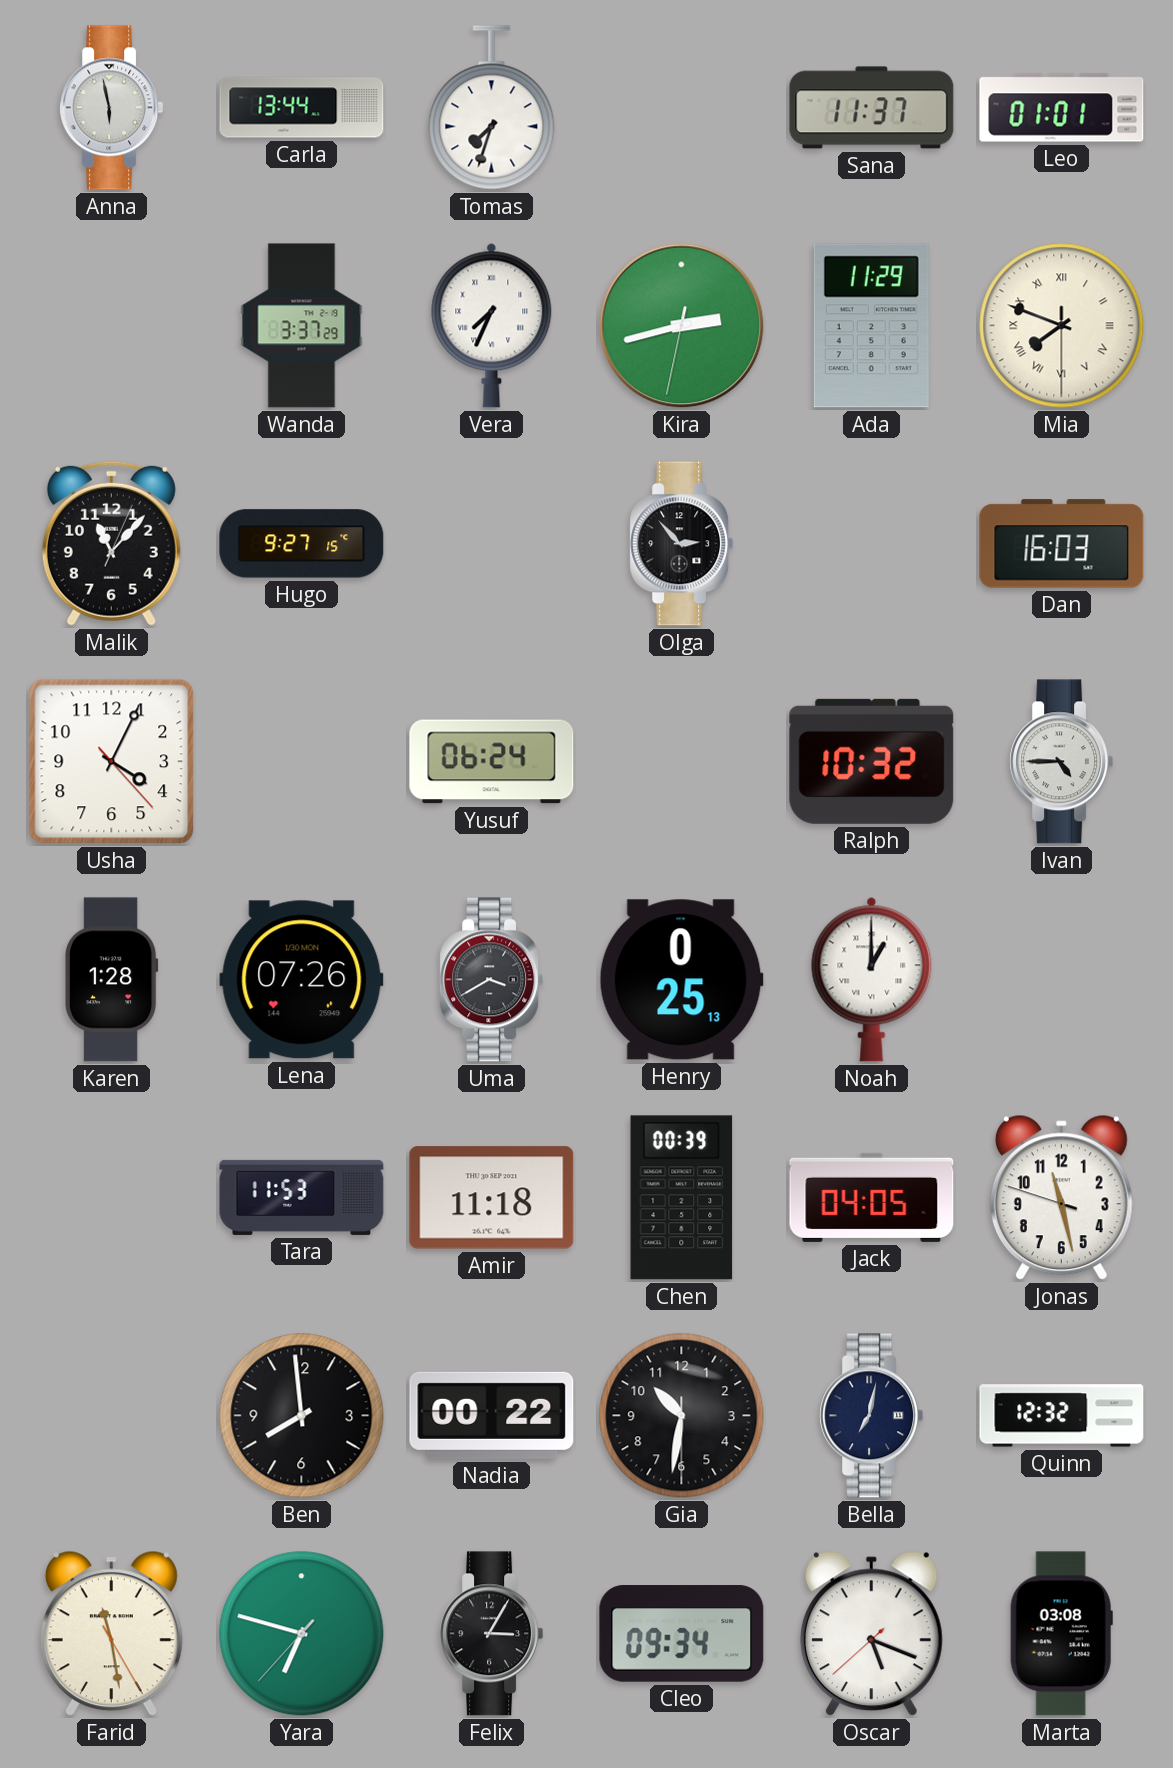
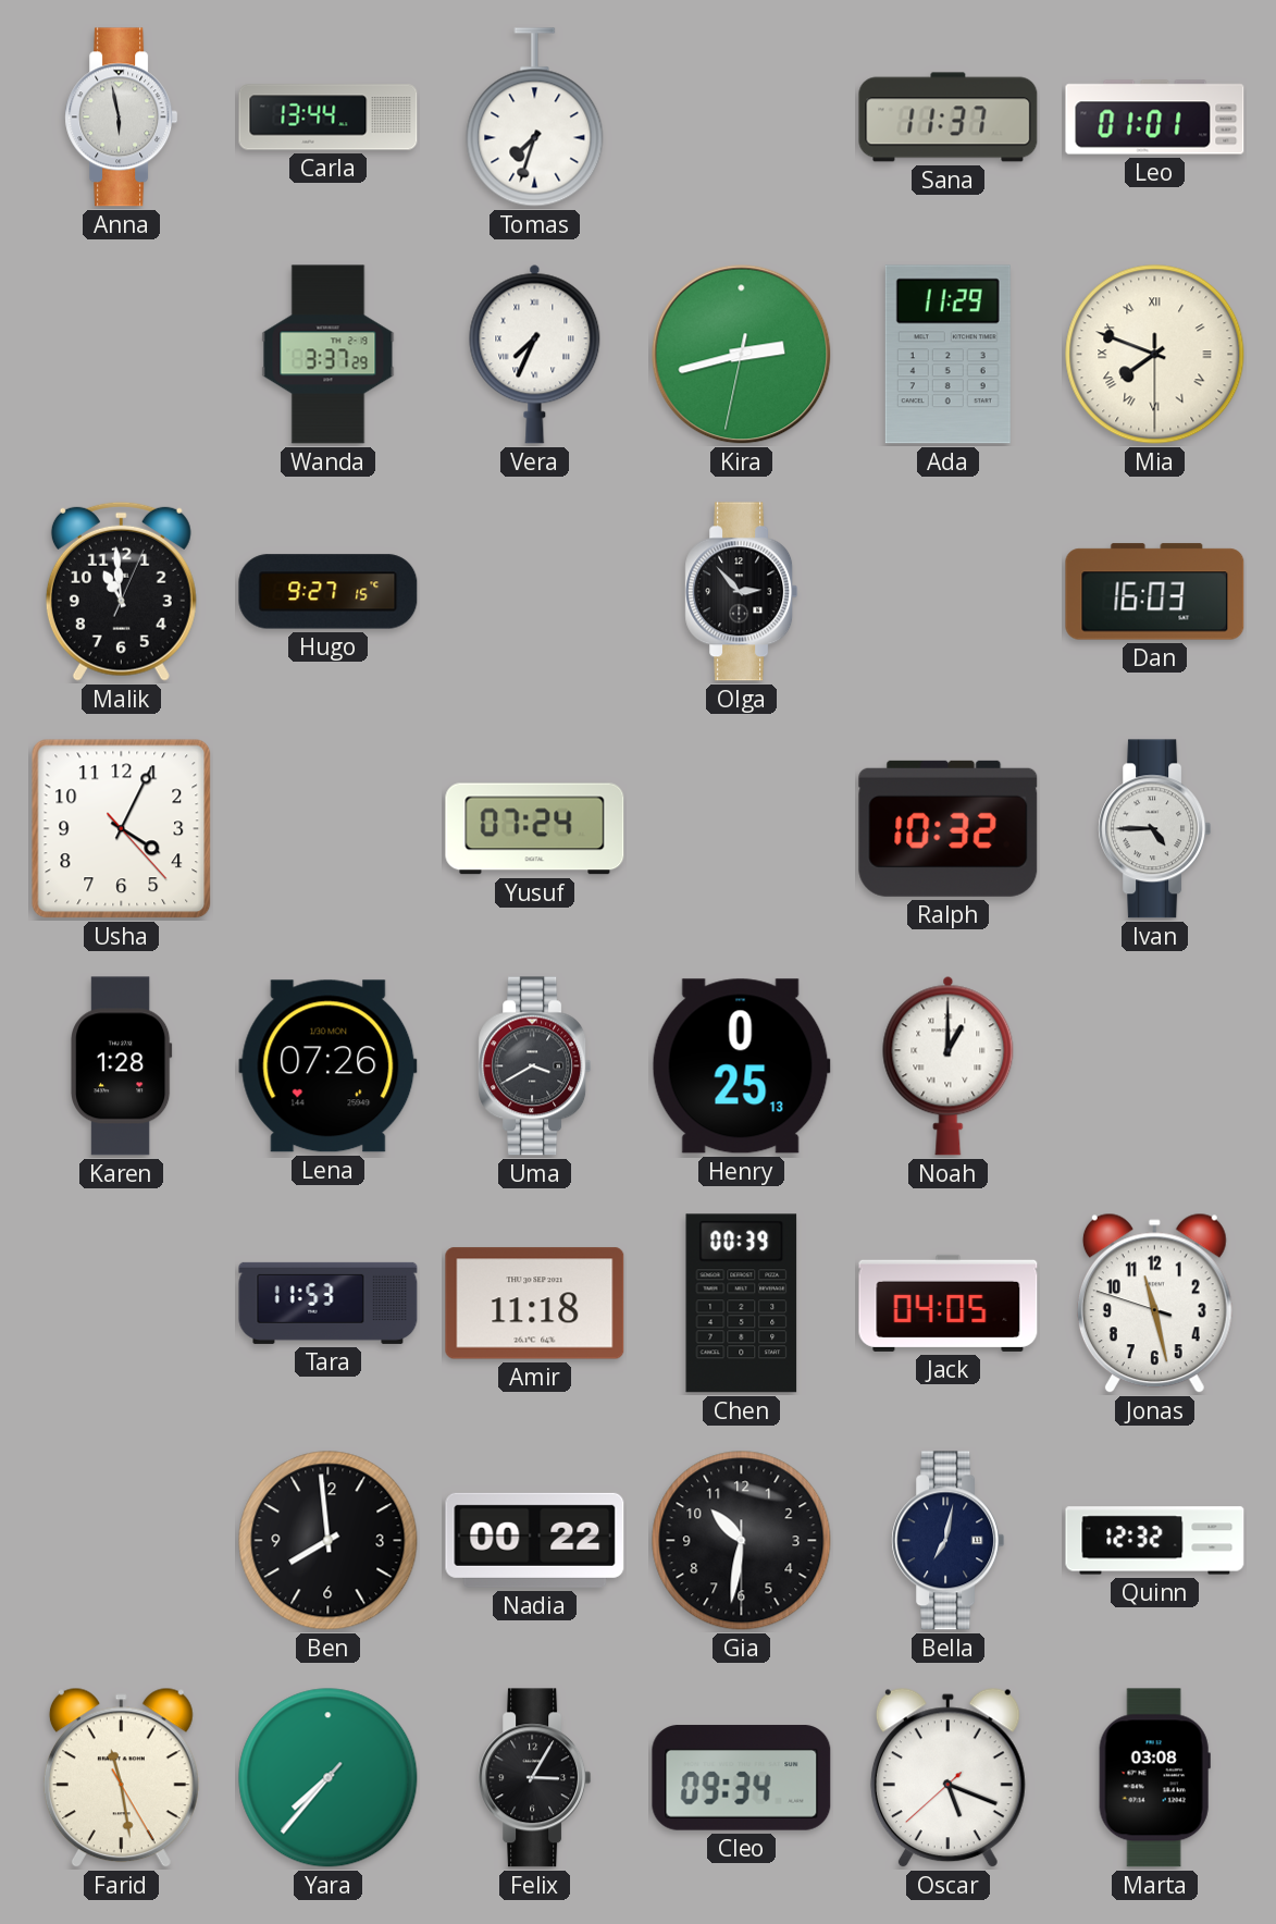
Malik: 11:07 -> 10:59 (121, 591)
Yusuf: 06:24 -> 07:24 (535, 829)
Yara: 6:47 -> 7:36 (329, 1778)
